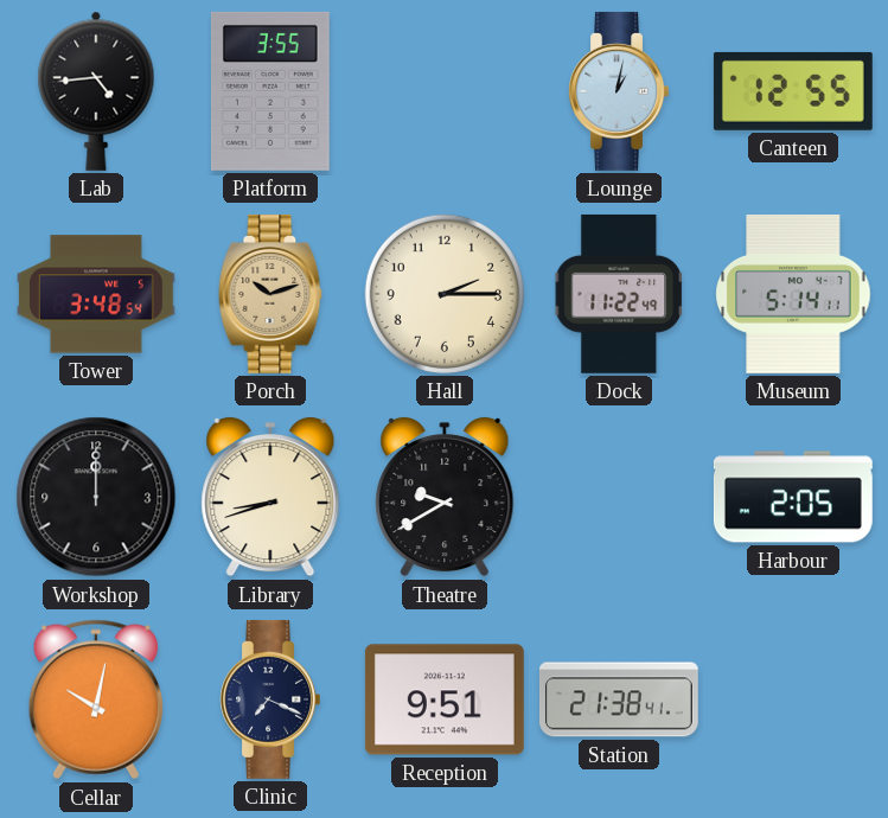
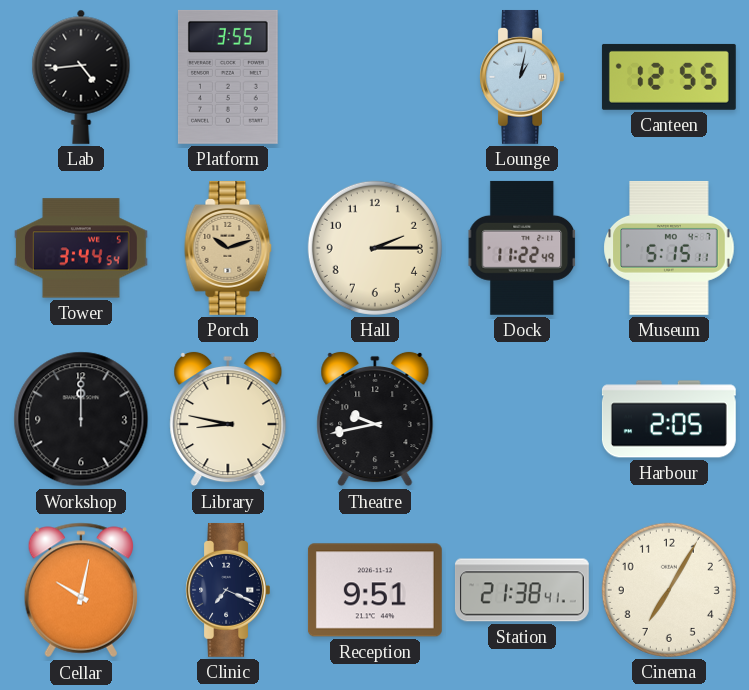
Tower: 3:48 -> 3:44 (81, 248)
Museum: 5:14 -> 5:15 (669, 248)
Library: 8:42 -> 8:47 (228, 419)
Theatre: 9:40 -> 9:43 (375, 419)
Cinema: none -> 7:05 (669, 590)
